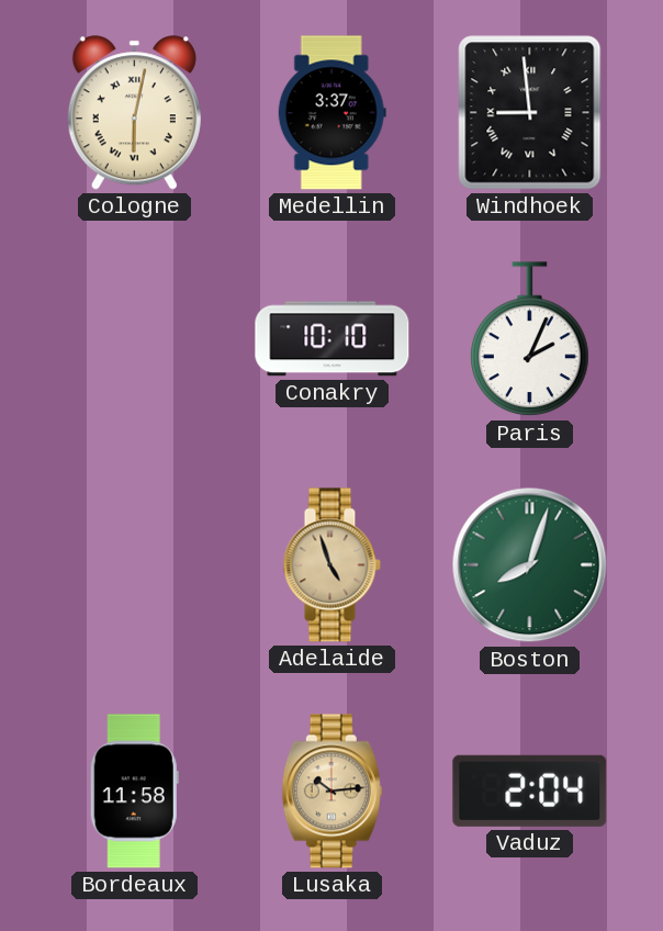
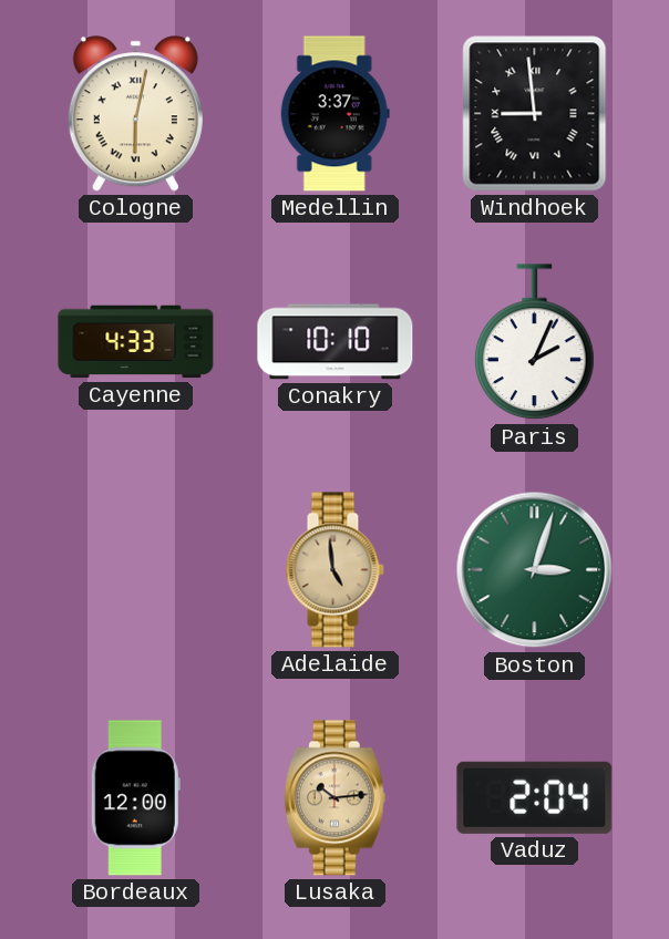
Cayenne: none -> 4:33 (136, 342)
Adelaide: 4:57 -> 4:59 (334, 570)
Boston: 8:03 -> 3:03 (535, 570)
Bordeaux: 11:58 -> 12:00 (135, 798)
